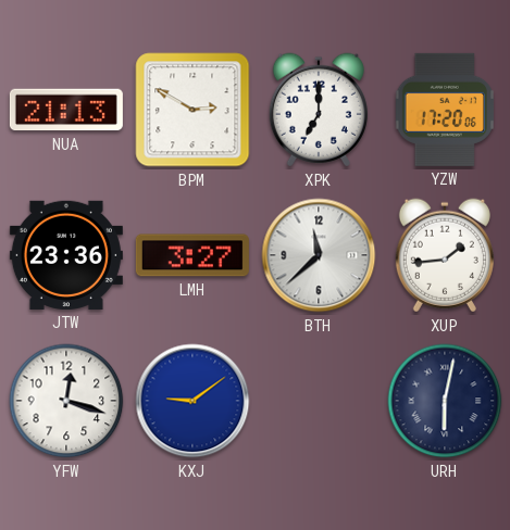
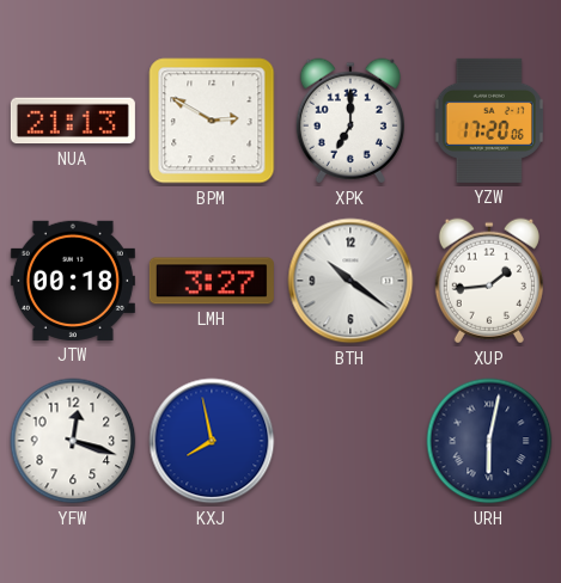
JTW: 23:36 -> 00:18 (73, 281)
BTH: 11:38 -> 10:21 (350, 281)
KXJ: 9:09 -> 7:58 (212, 441)
